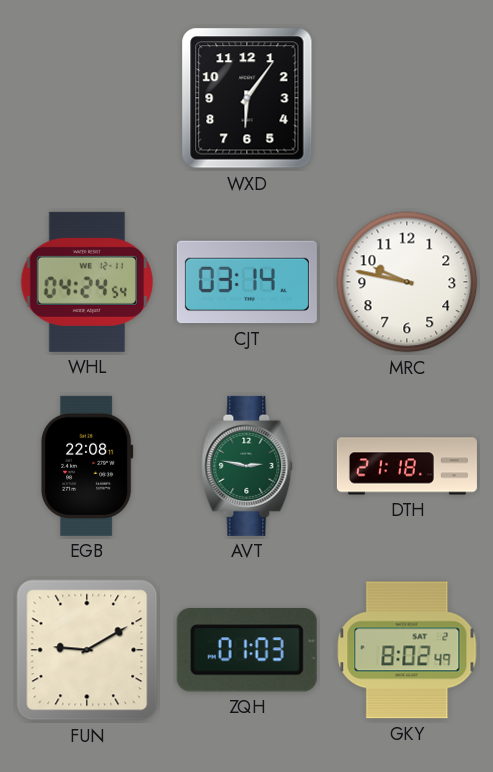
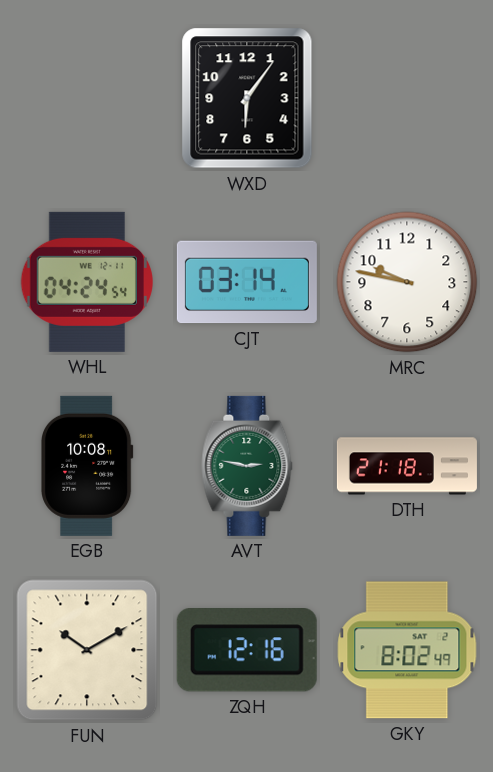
EGB: 22:08 -> 10:08 (88, 466)
FUN: 9:10 -> 10:10 (87, 650)
ZQH: 01:03 -> 12:16 (247, 651)
